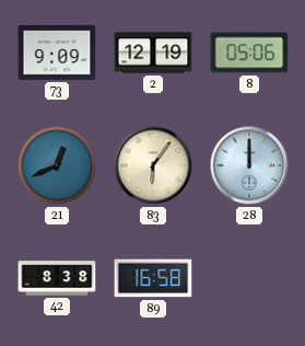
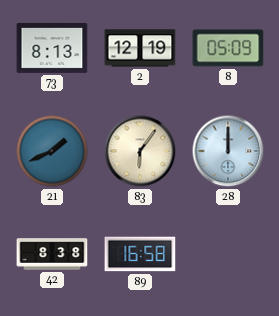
73: 9:09 -> 8:13 (52, 48)
8: 05:06 -> 05:09 (228, 48)
21: 12:41 -> 1:41 (52, 151)
